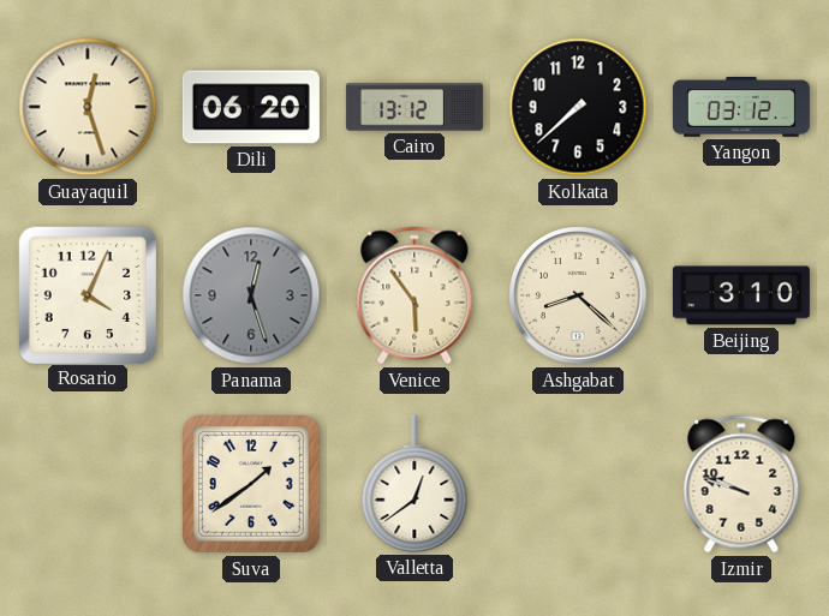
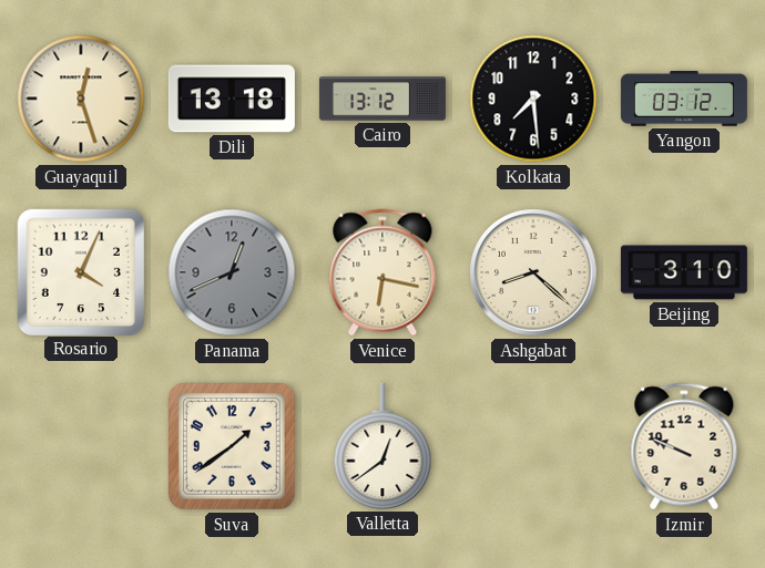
Dili: 06:20 -> 13:18 (232, 99)
Kolkata: 7:38 -> 7:29 (533, 99)
Panama: 12:27 -> 12:41 (232, 272)
Venice: 5:54 -> 6:17 (382, 272)
Izmir: 9:48 -> 9:49 (684, 446)
